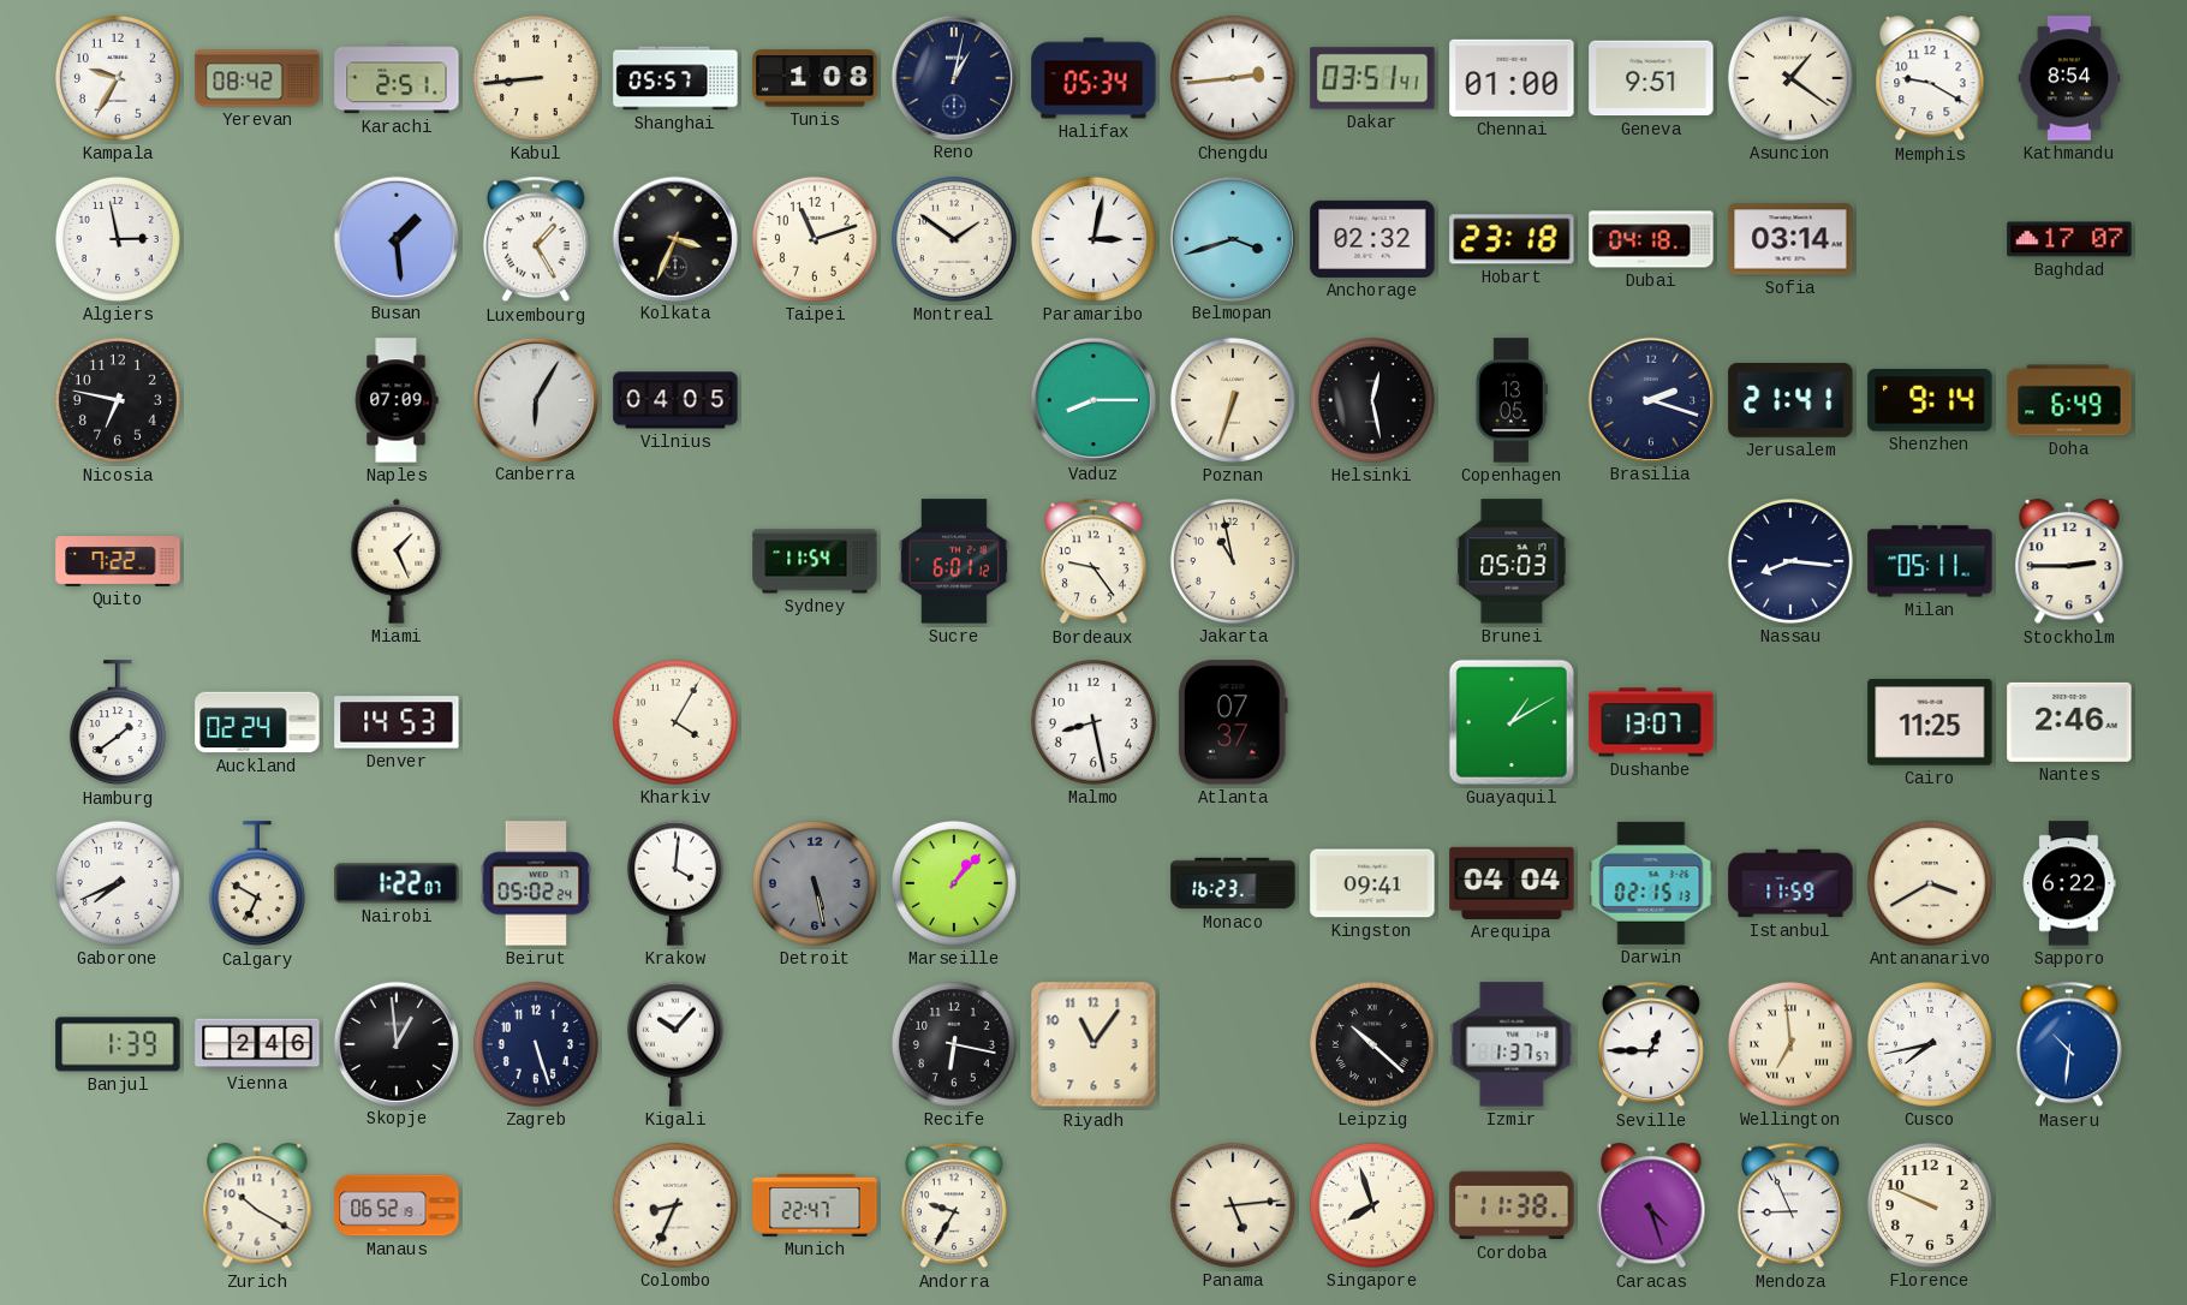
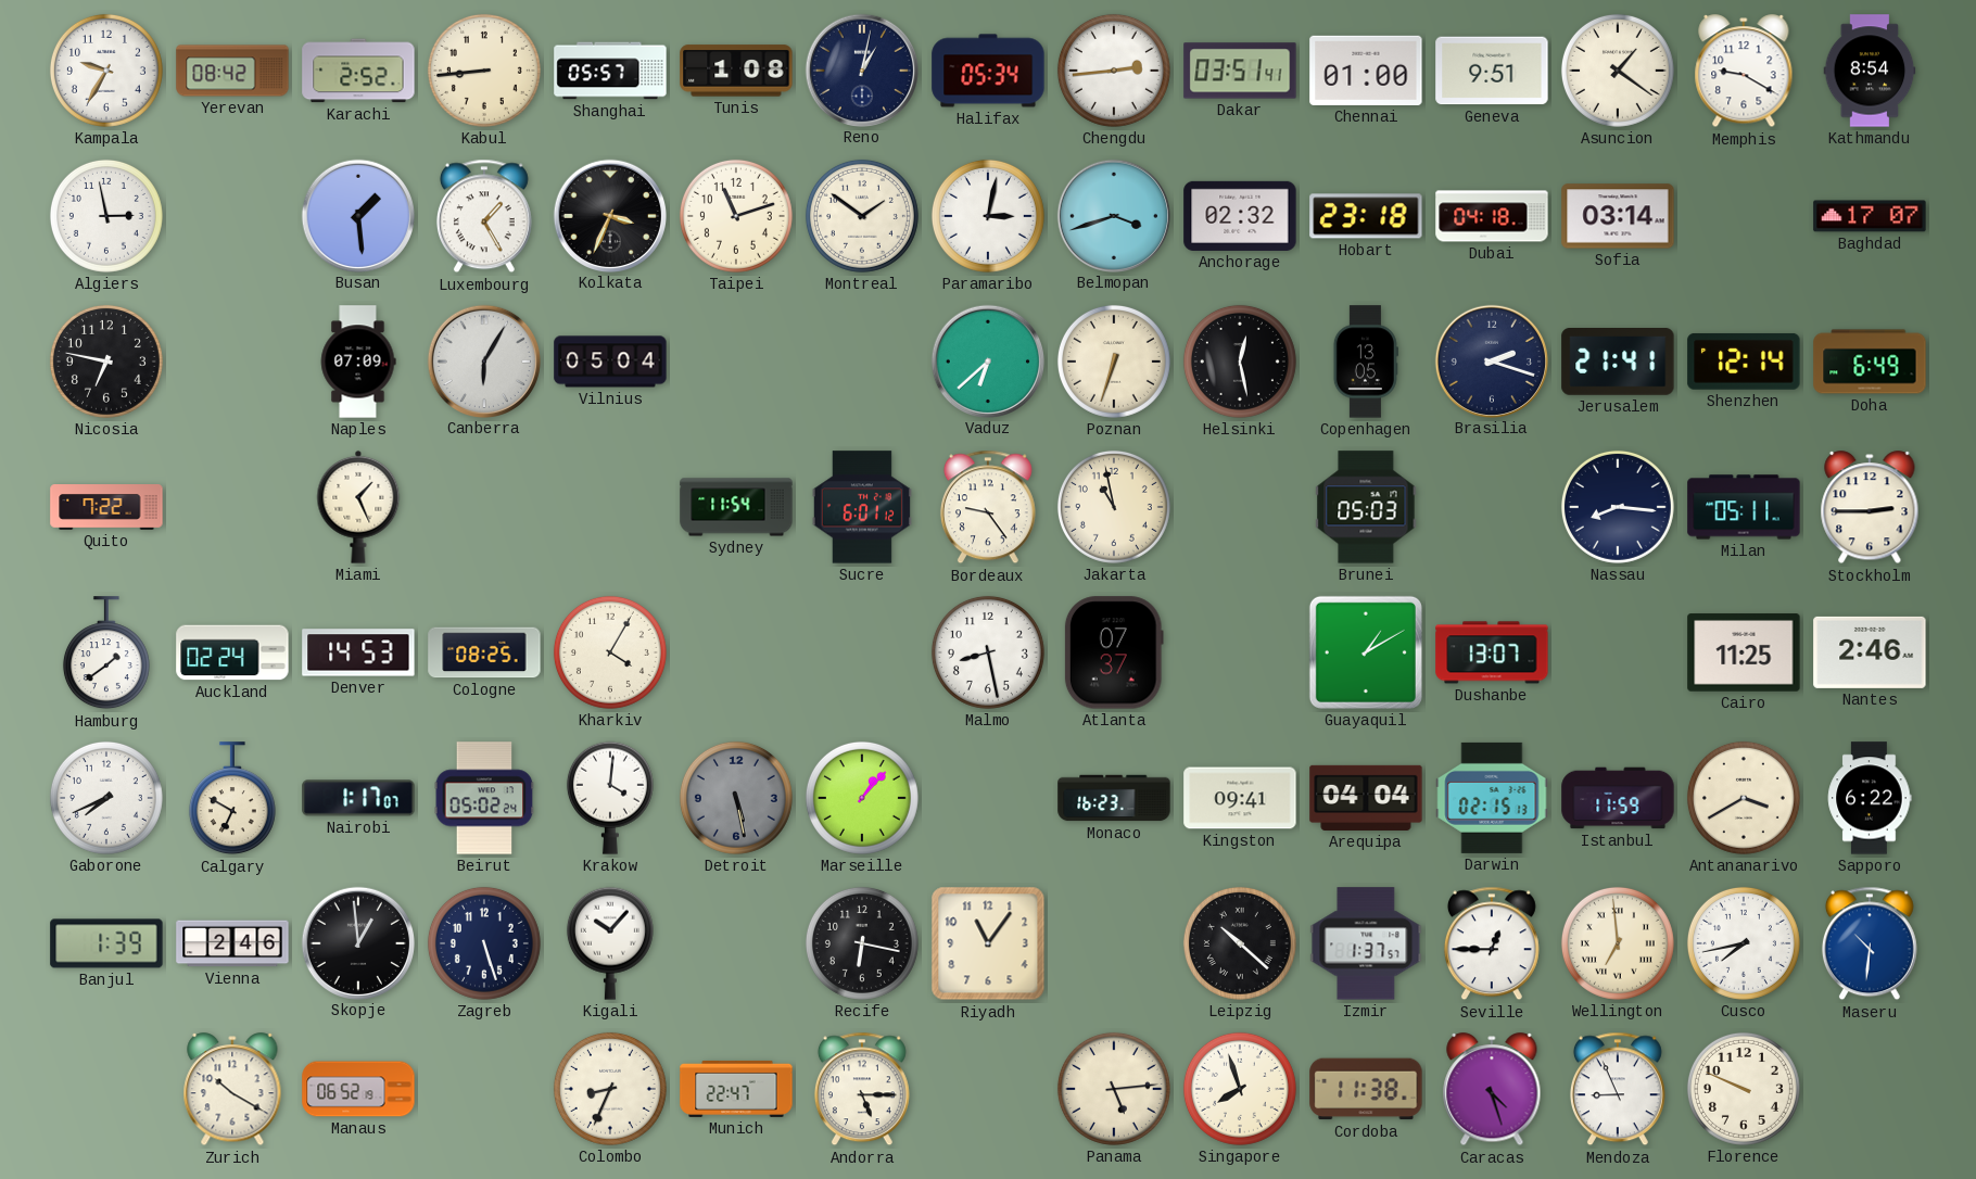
Karachi: 2:51 -> 2:52 (358, 71)
Vilnius: 04:05 -> 05:04 (610, 362)
Vaduz: 8:15 -> 6:38 (987, 360)
Shenzhen: 9:14 -> 12:14 (1744, 362)
Cologne: none -> 08:25 (484, 652)
Nairobi: 1:22 -> 1:17 (358, 798)
Andorra: 9:35 -> 5:15 (862, 1089)
